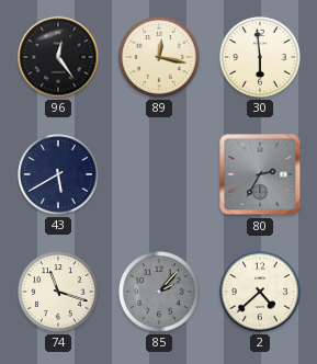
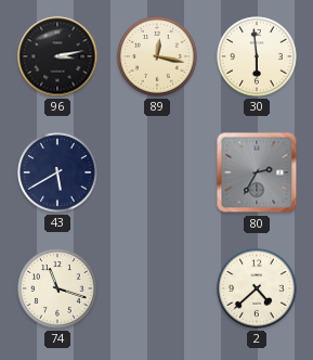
96: 12:24 -> 3:13 (57, 56)
85: 2:07 -> none (159, 292)
